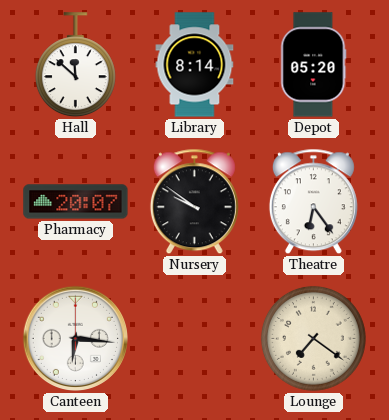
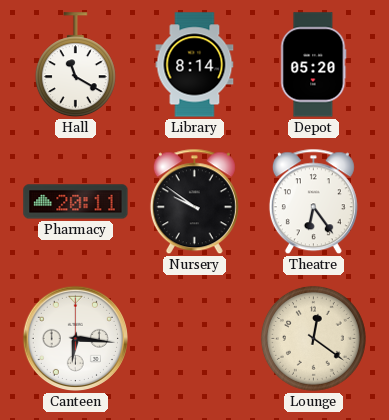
Hall: 11:52 -> 11:20 (75, 65)
Pharmacy: 20:07 -> 20:11 (76, 202)
Lounge: 7:21 -> 12:21 (313, 338)
